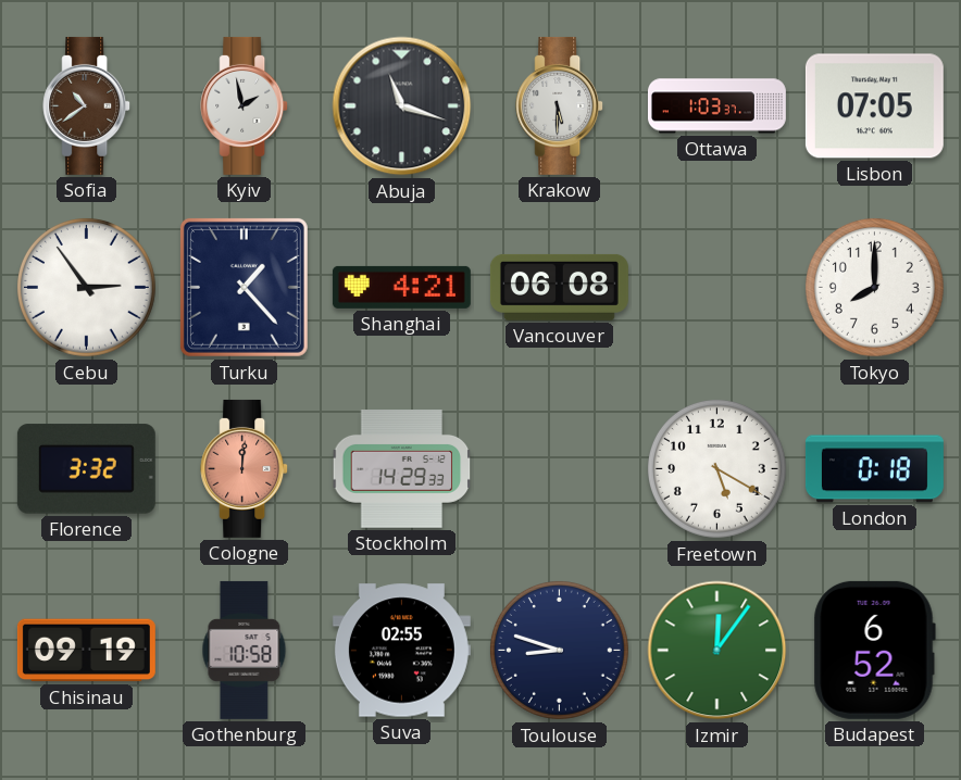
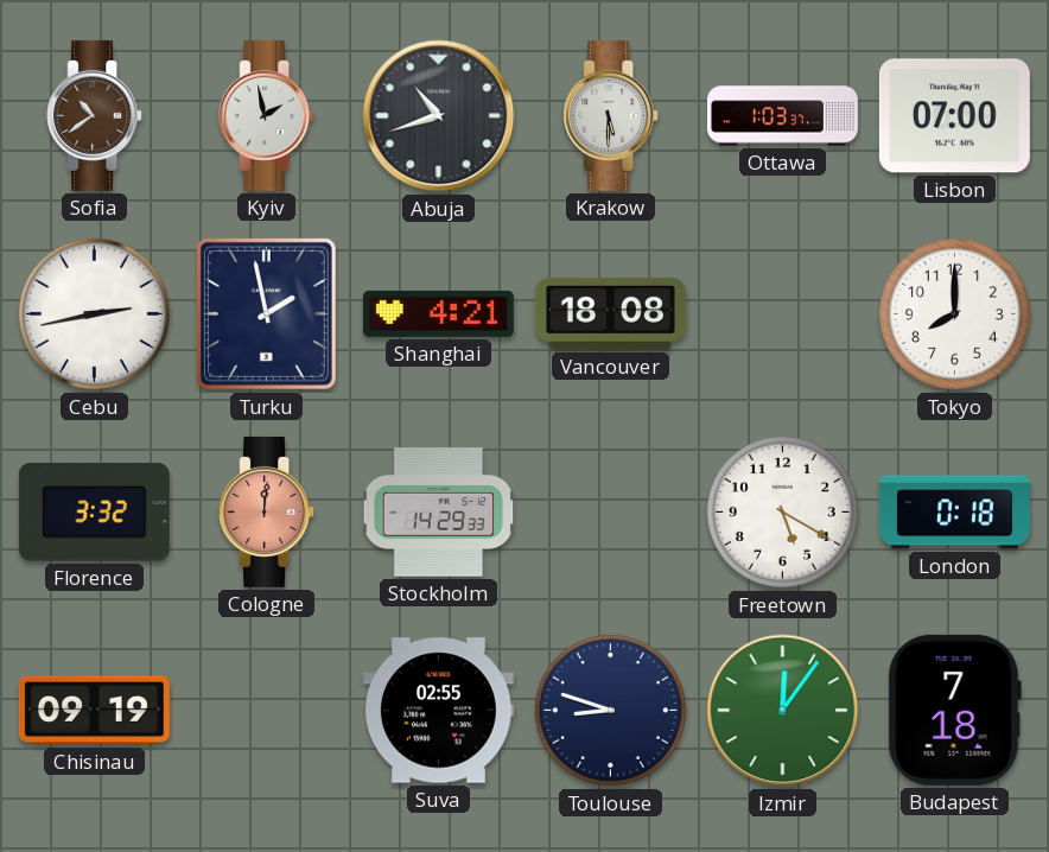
Abuja: 11:18 -> 10:42 (439, 116)
Lisbon: 07:05 -> 07:00 (954, 116)
Cebu: 2:54 -> 2:43 (94, 313)
Turku: 1:23 -> 1:58 (266, 313)
Vancouver: 06:08 -> 18:08 (610, 313)
Gothenburg: 10:58 -> none (245, 650)
Budapest: 6:52 -> 7:18 (954, 710)
